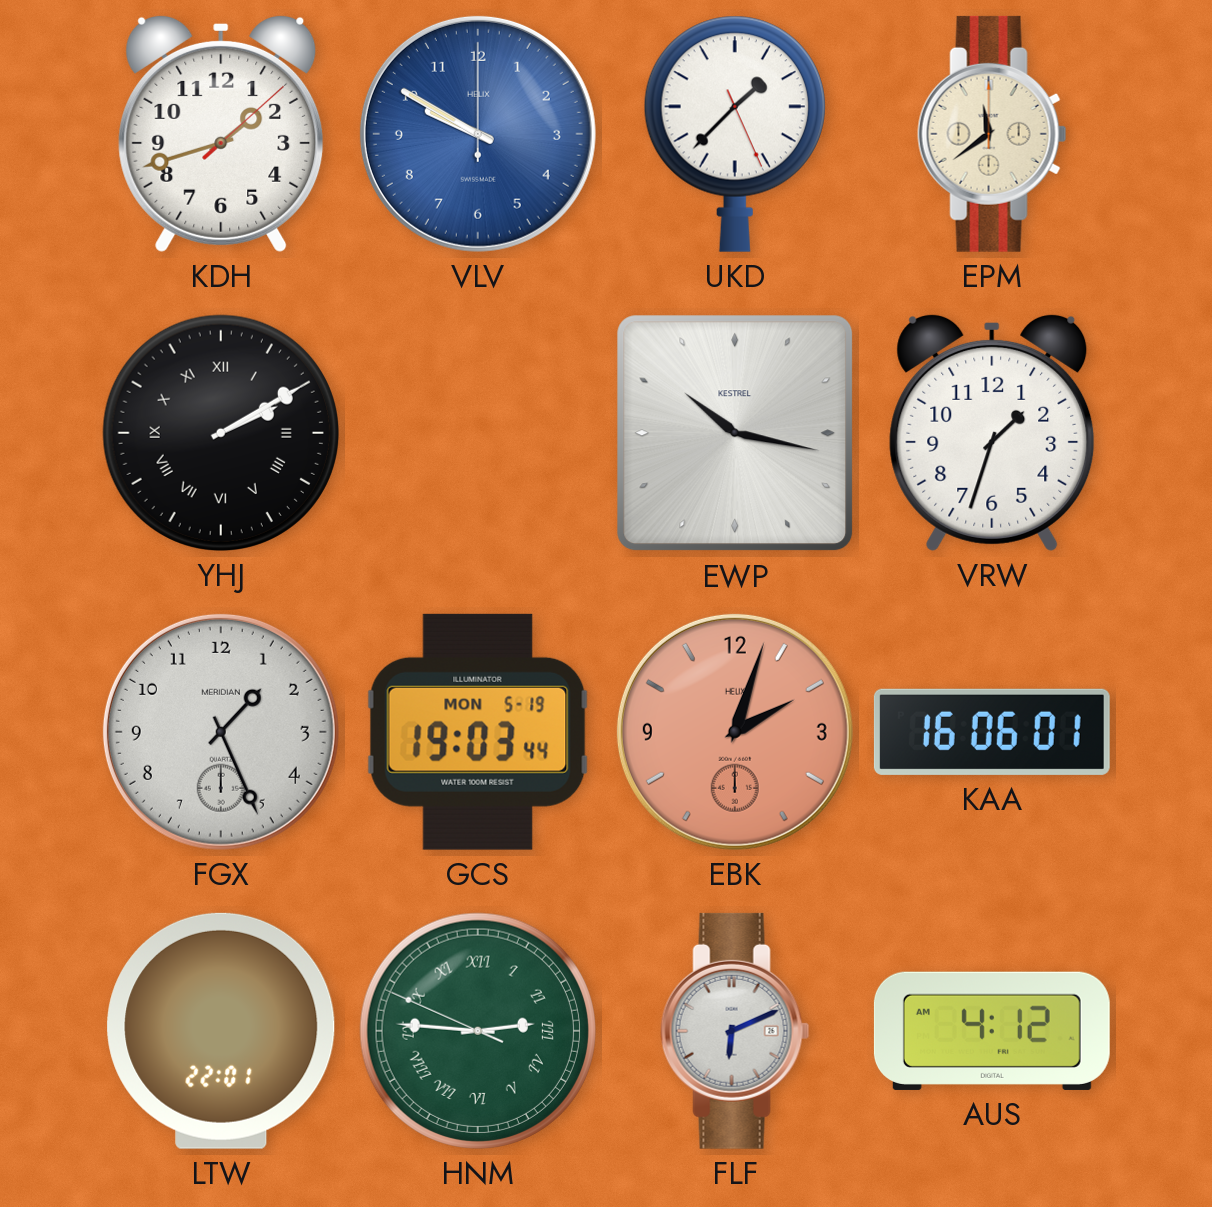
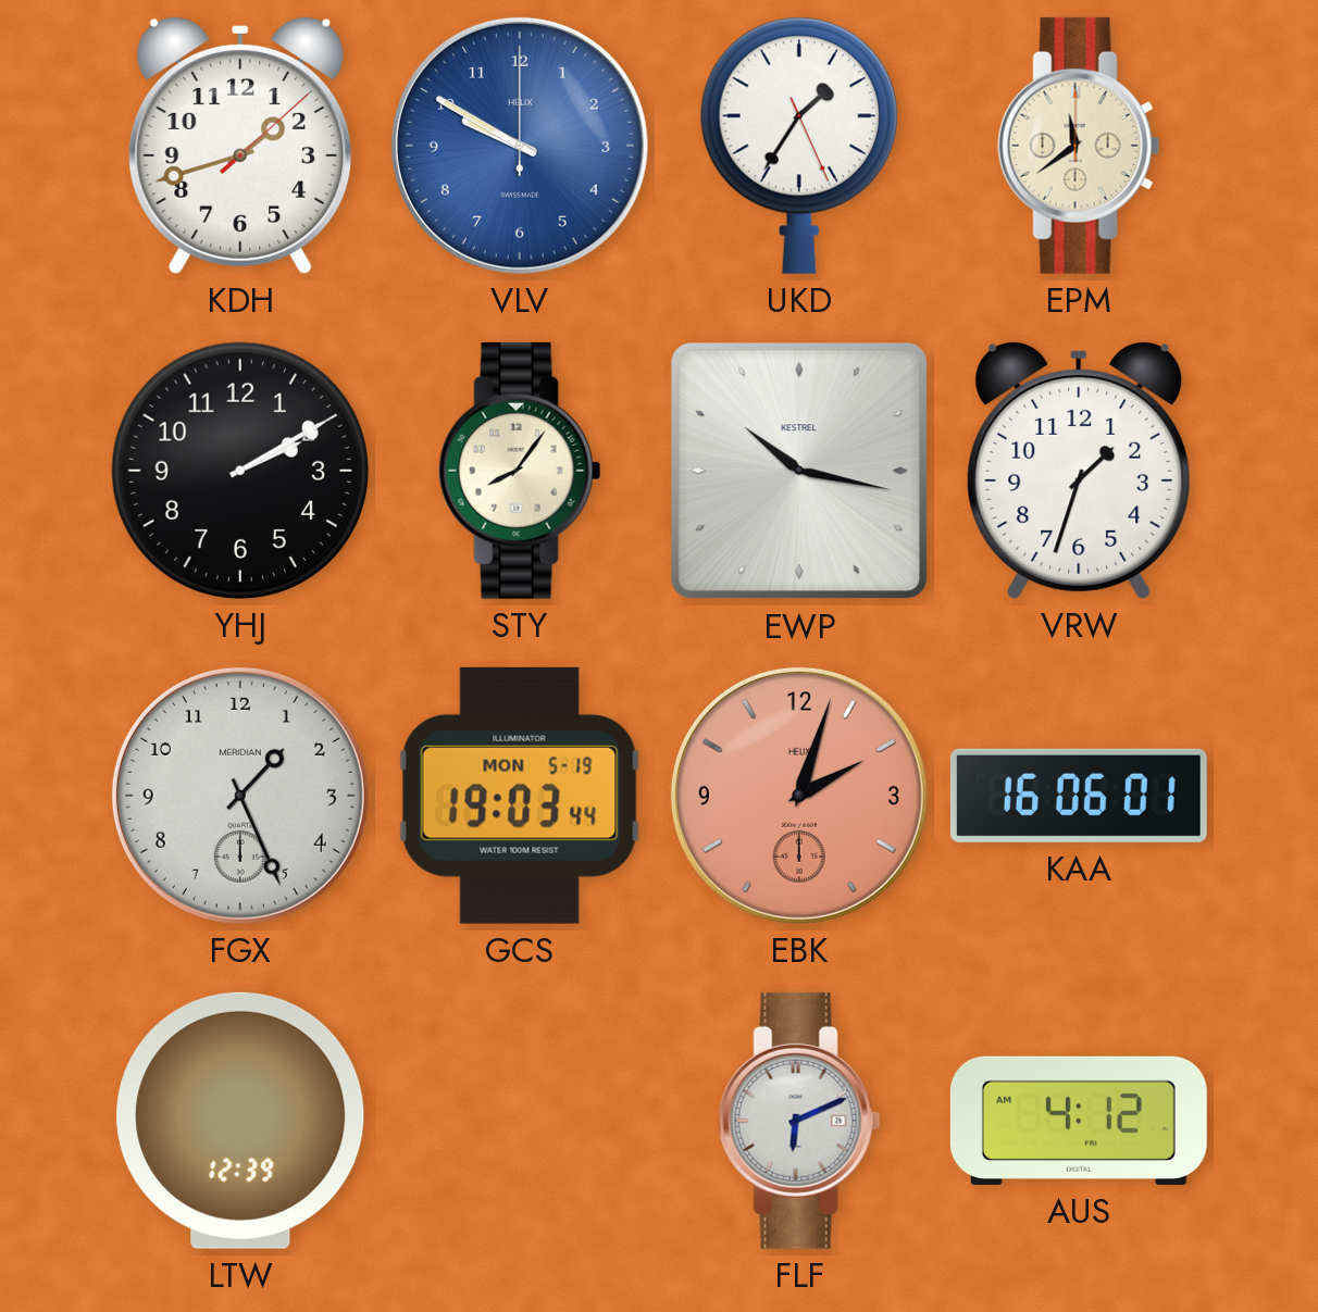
UKD: 1:37 -> 1:35 (799, 146)
YHJ numerals: Roman -> Arabic (240, 471)
STY: none -> 8:06 (520, 471)
LTW: 22:01 -> 12:39 (240, 1121)
HNM: 2:45 -> none (478, 1031)
